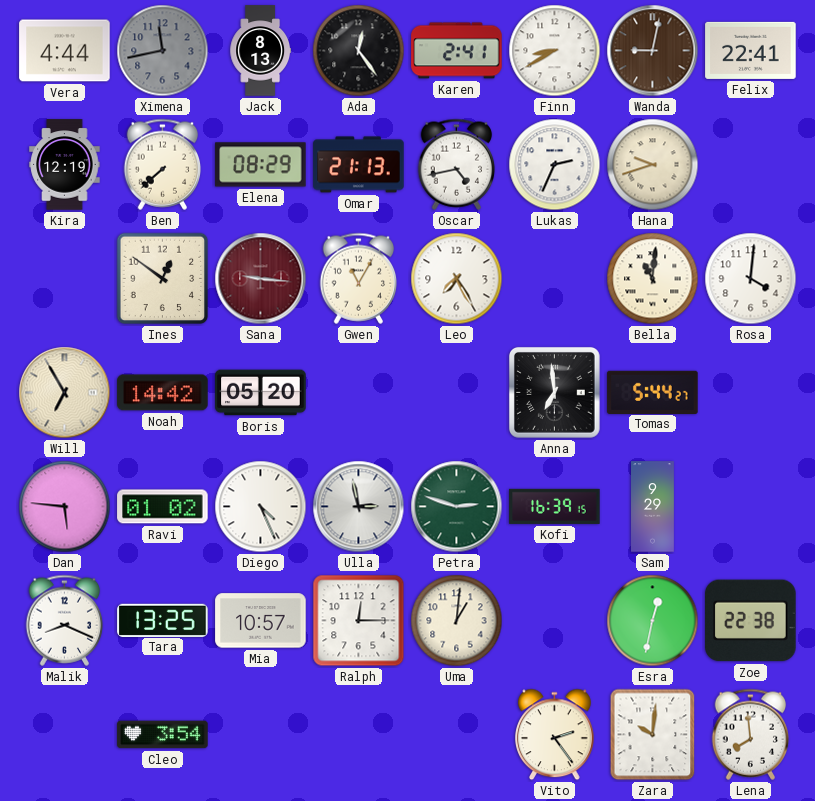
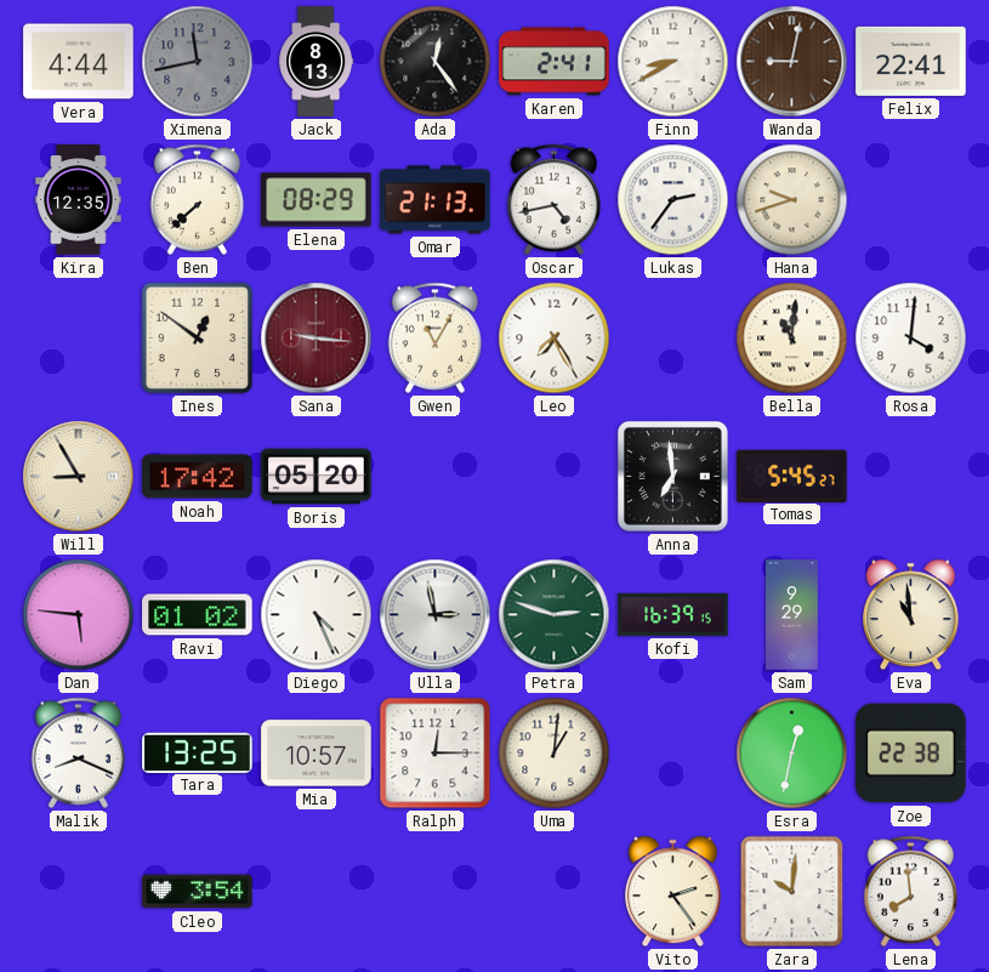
Kira: 12:19 -> 12:35 (79, 200)
Lukas: 2:34 -> 2:36 (673, 200)
Will: 6:55 -> 8:55 (79, 477)
Noah: 14:42 -> 17:42 (198, 477)
Tomas: 5:44 -> 5:45 (792, 476)
Eva: none -> 10:59 (911, 615)
